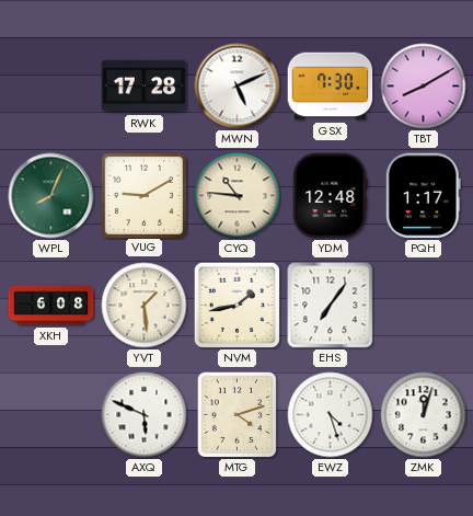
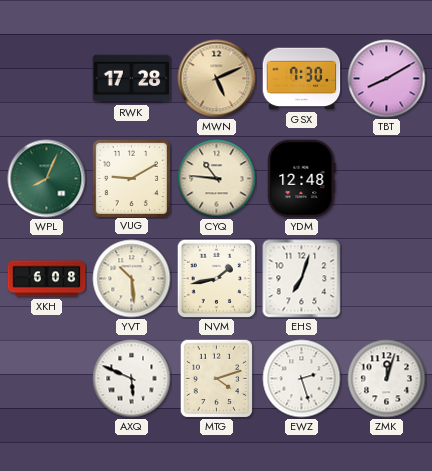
MWN dial: white -> champagne (217, 79)
PQH: 1:17 -> none (423, 196)
YVT: 1:29 -> 10:29 (132, 279)
EHS: 7:06 -> 7:03 (302, 279)
EWZ: 4:27 -> 2:27 (302, 379)
